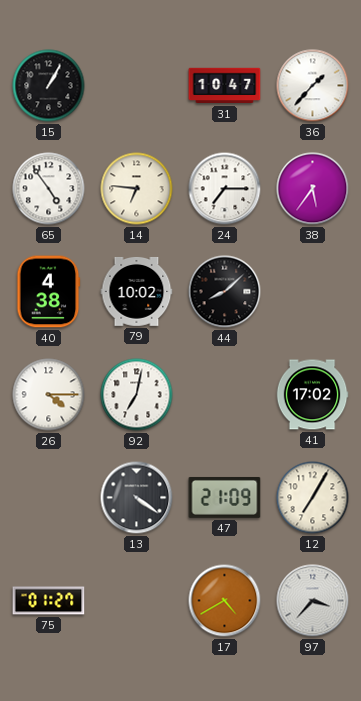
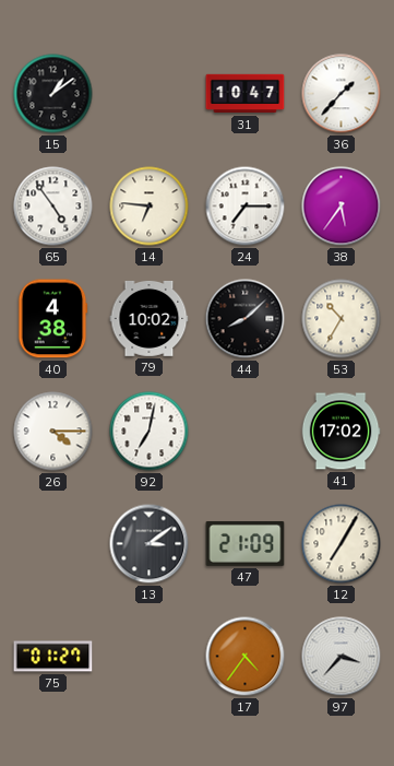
15: 1:05 -> 1:09 (53, 94)
53: none -> 10:35 (342, 319)
13: 4:21 -> 3:09 (150, 544)
17: 4:40 -> 4:36 (246, 657)
